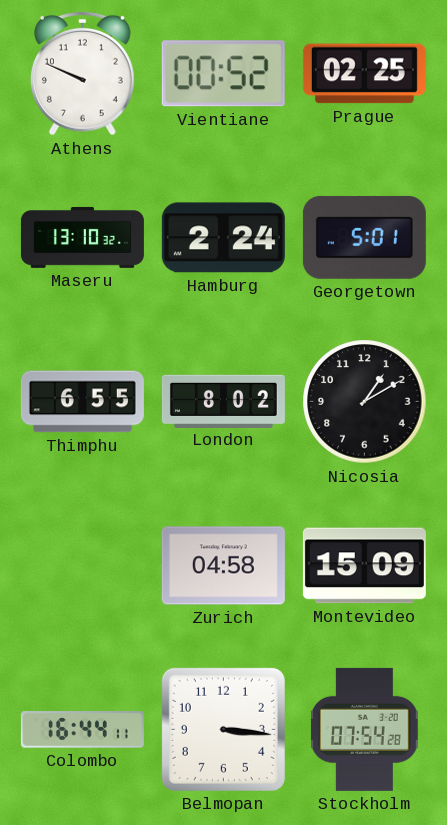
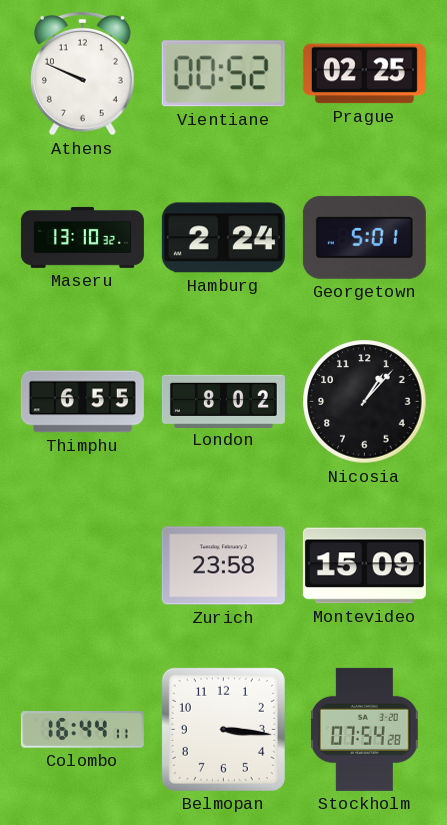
Nicosia: 1:10 -> 1:07 (365, 402)
Zurich: 04:58 -> 23:58 (223, 566)
